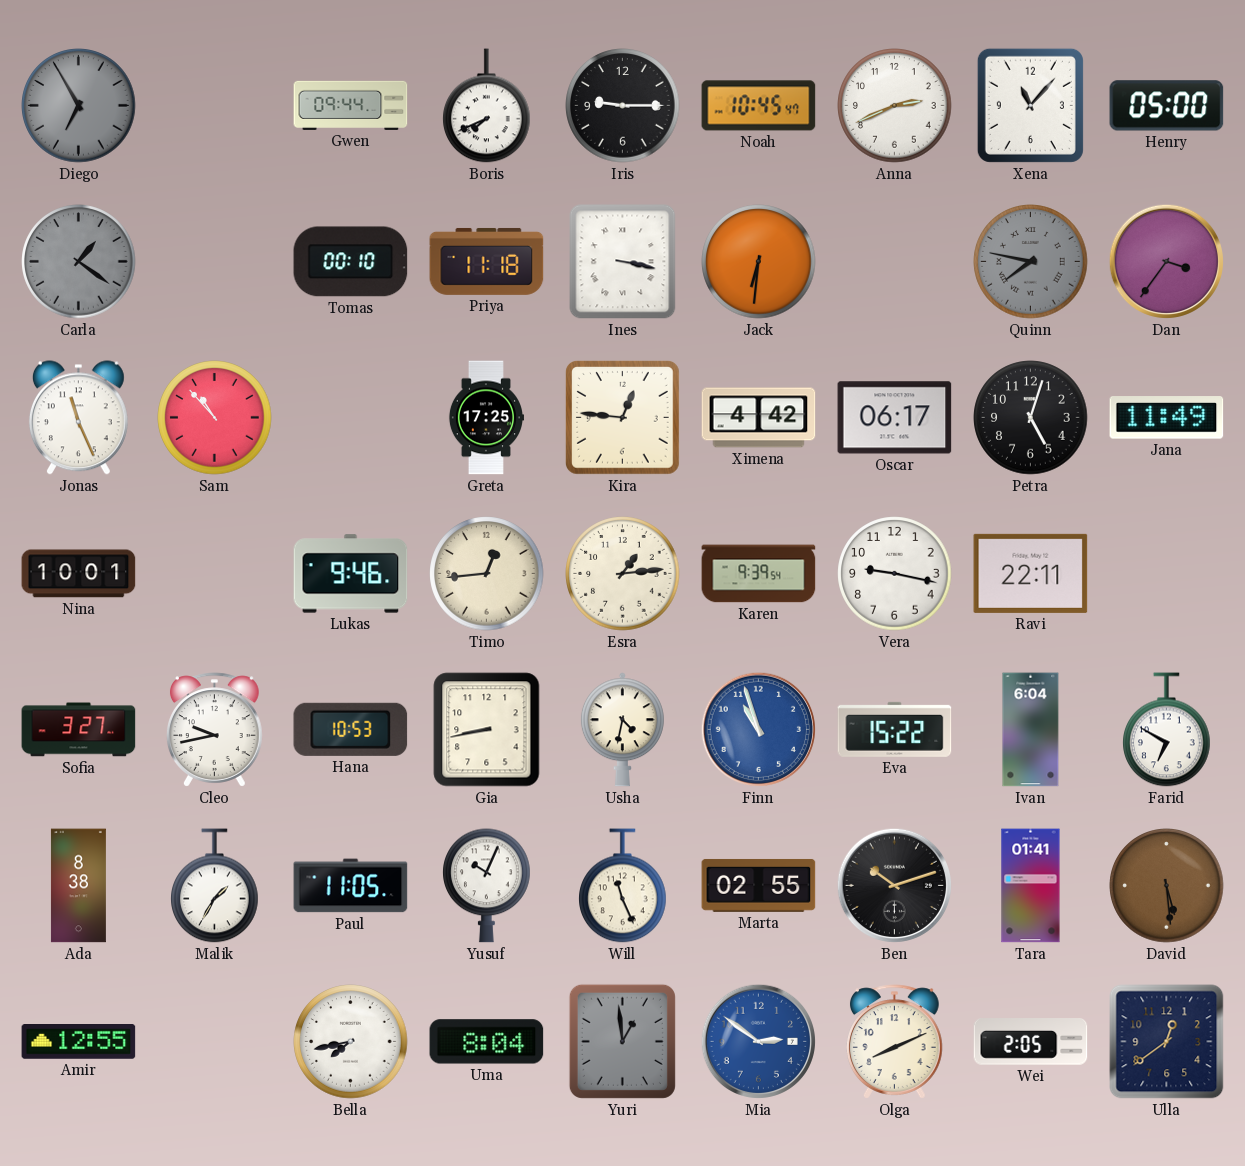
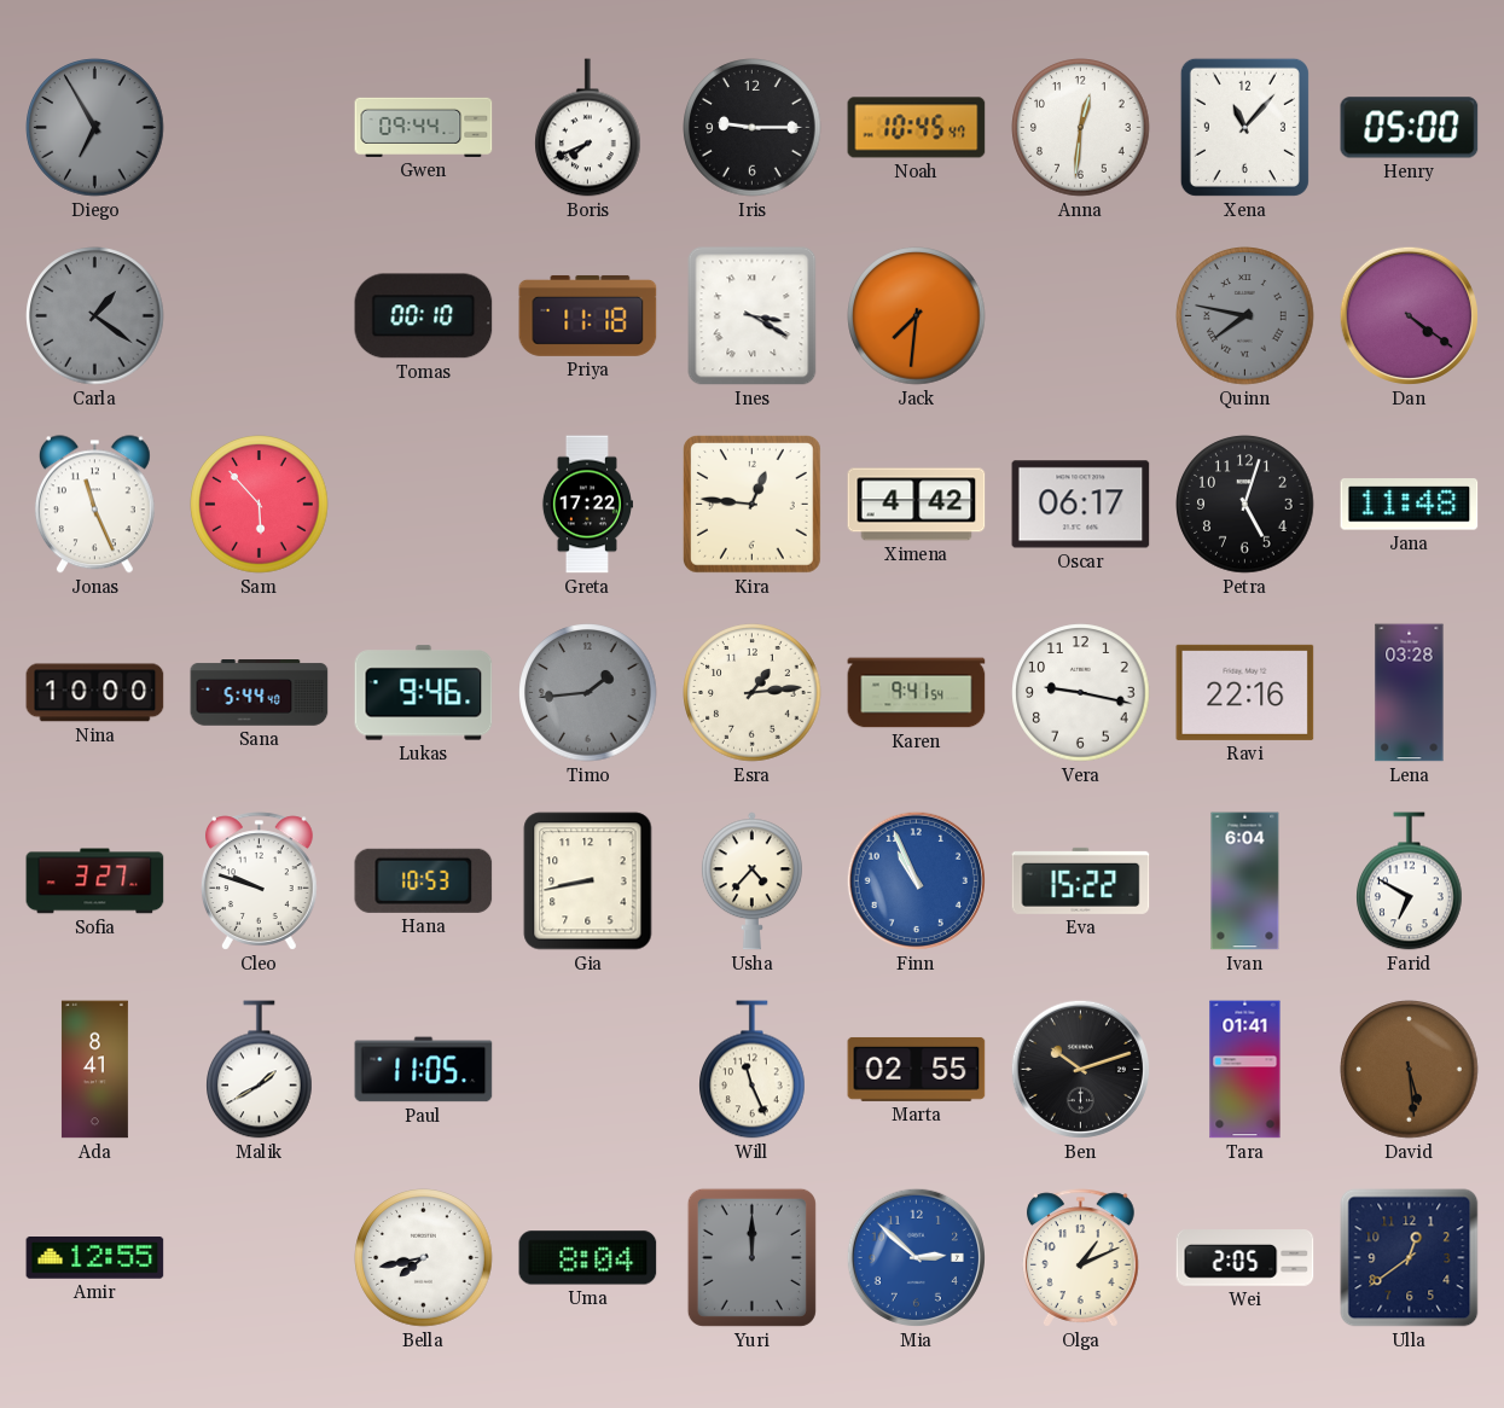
Anna: 2:41 -> 12:31 (1081, 128)
Ines: 3:17 -> 3:20 (753, 316)
Jack: 6:31 -> 7:31 (917, 316)
Dan: 3:36 -> 4:21 (1409, 315)
Sam: 10:53 -> 5:53 (260, 505)
Greta: 17:25 -> 17:22 (586, 505)
Jana: 11:49 -> 11:48 (1410, 505)
Nina: 10:01 -> 10:00 (95, 693)
Sana: none -> 5:44 (260, 693)
Timo: 12:44 -> 1:44 (588, 693)
Timo dial: cream -> grey (588, 693)
Karen: 9:39 -> 9:41 (917, 693)
Ravi: 22:11 -> 22:16 (1245, 692)
Lena: none -> 03:28 (1410, 693)
Cleo: 9:43 -> 9:48 (259, 882)
Usha: 4:32 -> 4:37 (751, 882)
Finn: 10:57 -> 10:56 (916, 880)
Ada: 8:38 -> 8:41 (94, 1070)
Malik: 1:35 -> 1:40 (260, 1070)
Yusuf: 10:04 -> none (487, 886)
Yuri: 12:59 -> 12:00 (751, 1257)
Mia: 2:51 -> 2:52 (916, 1257)
Olga: 8:11 -> 1:11 (1080, 1258)
